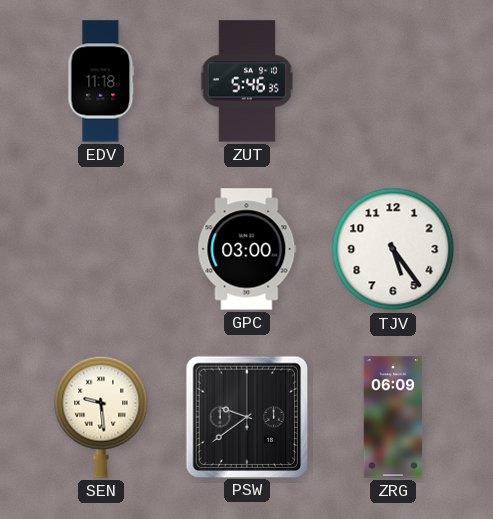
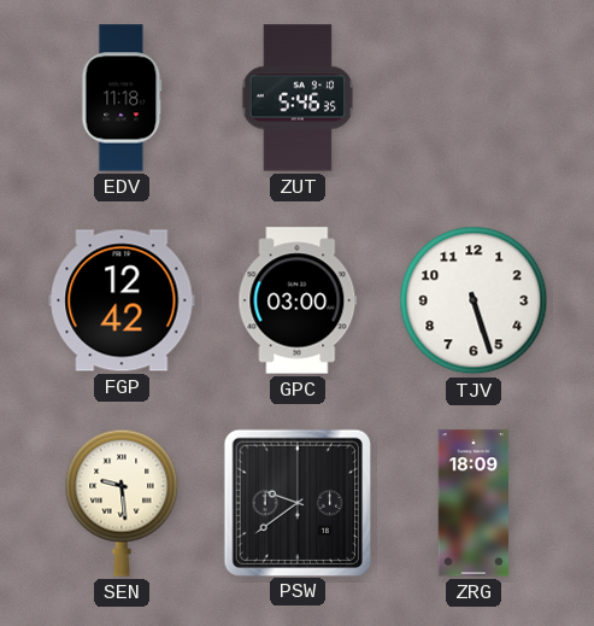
FGP: none -> 12:42 (122, 300)
TJV: 5:24 -> 5:27 (474, 300)
ZRG: 06:09 -> 18:09 (474, 503)
